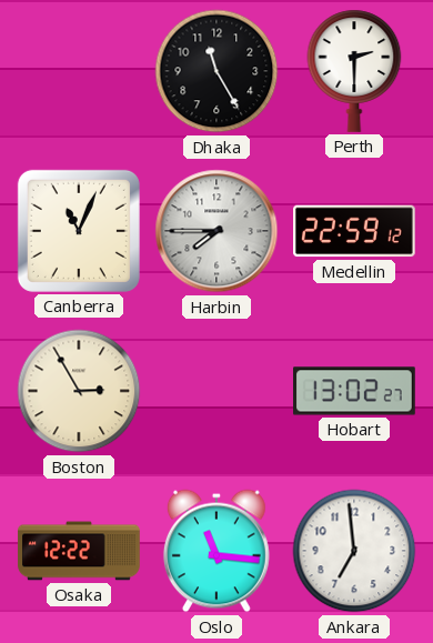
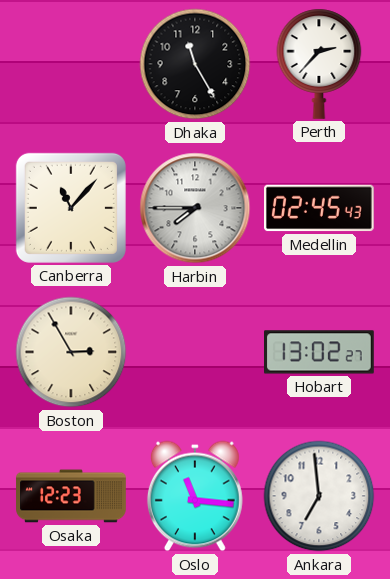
Perth: 2:30 -> 2:37 (319, 64)
Canberra: 11:04 -> 11:07 (71, 208)
Medellin: 22:59 -> 02:45 (320, 208)
Osaka: 12:22 -> 12:23 (71, 496)
